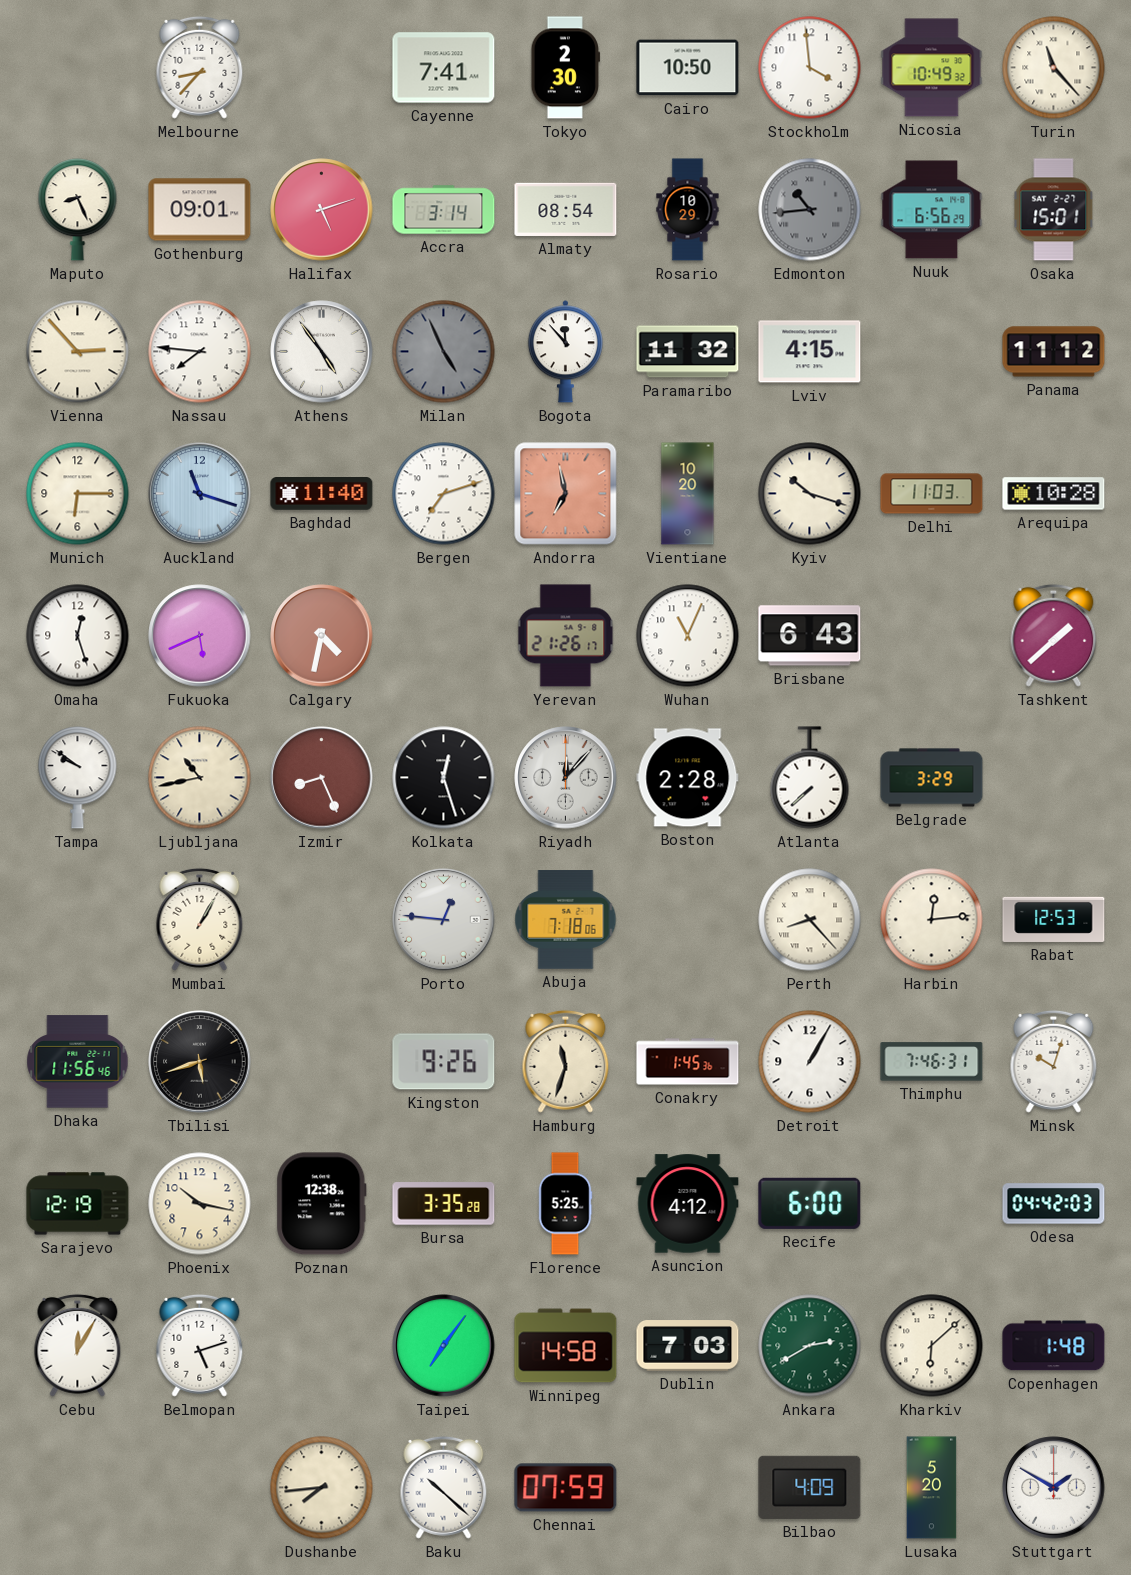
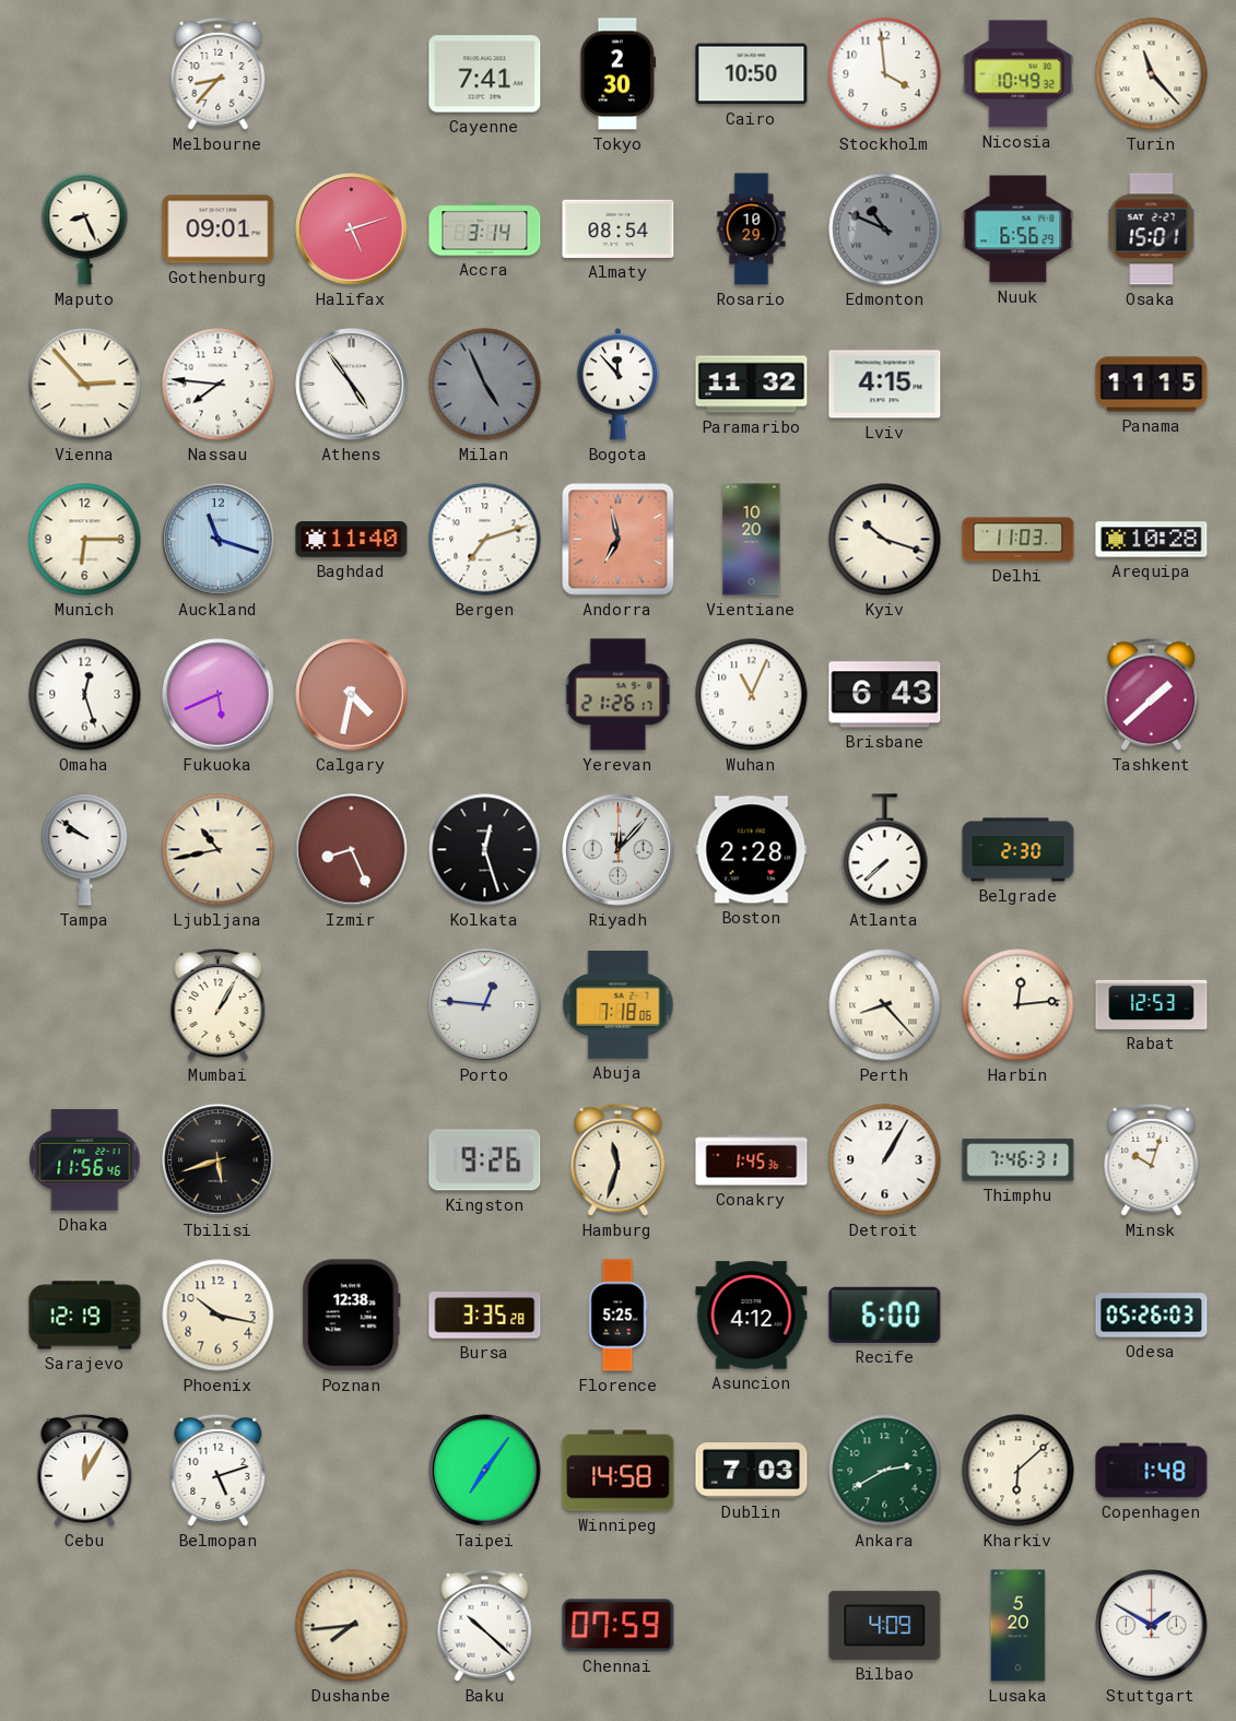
Edmonton: 10:44 -> 10:49 (885, 229)
Panama: 11:12 -> 11:15 (1152, 385)
Belgrade: 3:29 -> 2:30 (1019, 850)
Odesa: 04:42 -> 05:26 (1152, 1316)
